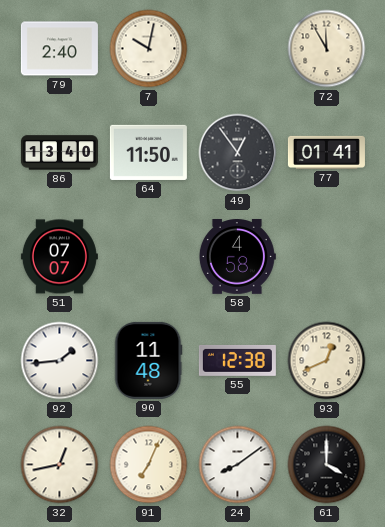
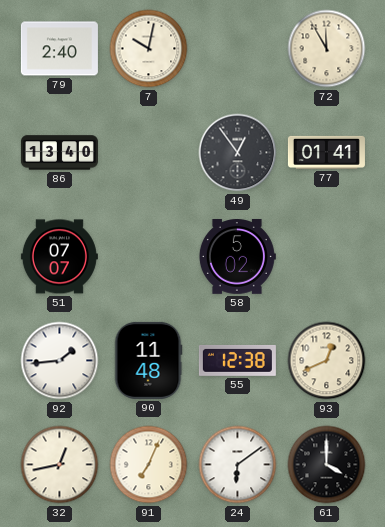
64: 11:50 -> none (148, 152)
58: 4:58 -> 5:02 (237, 257)
24: 8:09 -> 6:09 (238, 465)
